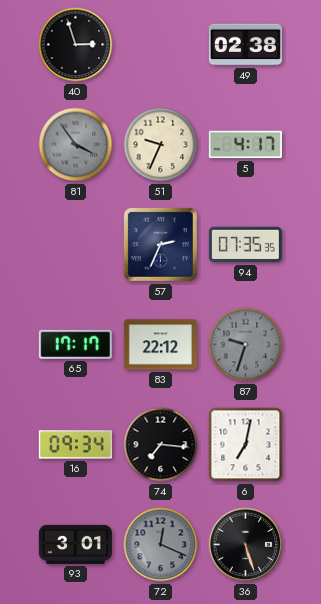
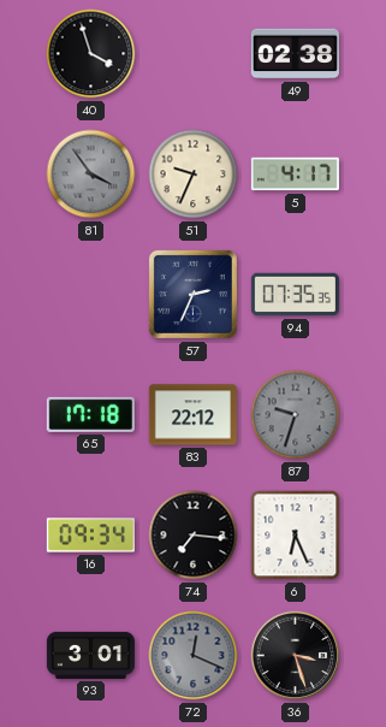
40: 2:57 -> 3:57 (91, 54)
65: 17:17 -> 17:18 (90, 414)
6: 7:02 -> 6:26 (296, 536)
36: 5:27 -> 3:27 (296, 656)
